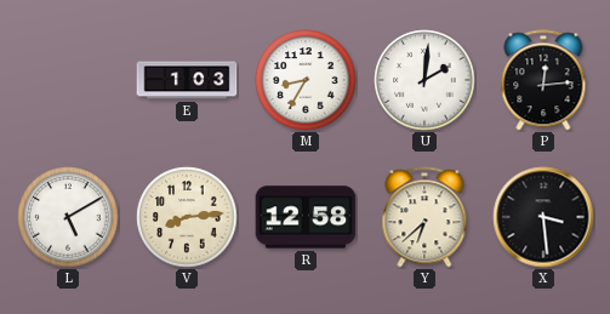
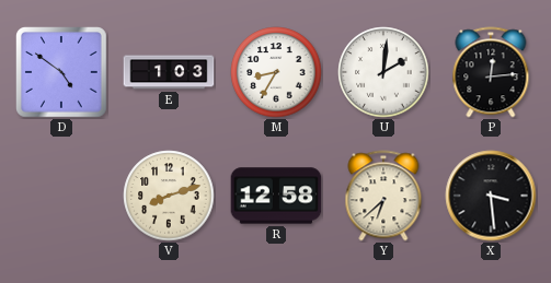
D: none -> 4:51 (62, 73)
L: 5:10 -> none (68, 217)
V: 8:14 -> 8:12 (169, 196)
